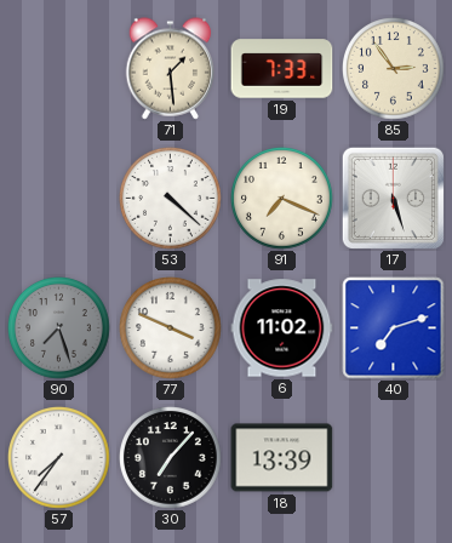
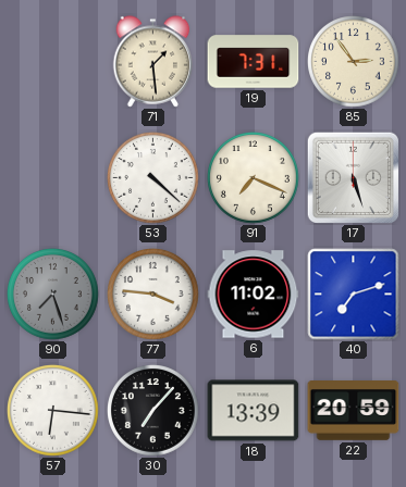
19: 7:33 -> 7:31 (254, 62)
77: 3:49 -> 3:46 (153, 295)
57: 7:36 -> 6:16 (53, 411)
22: none -> 20:59 (354, 411)
